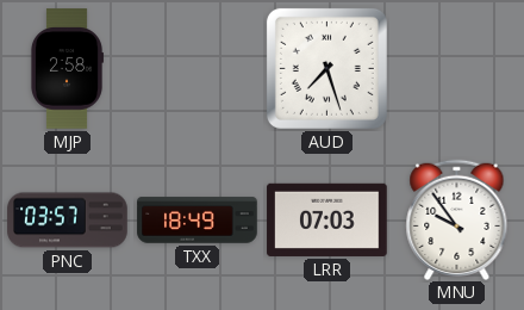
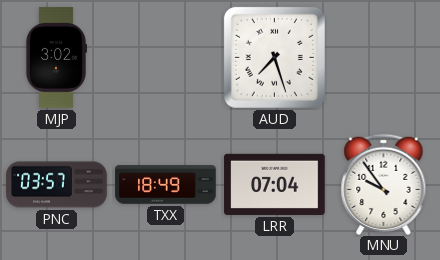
MJP: 2:58 -> 3:02 (56, 58)
LRR: 07:03 -> 07:04 (275, 184)
